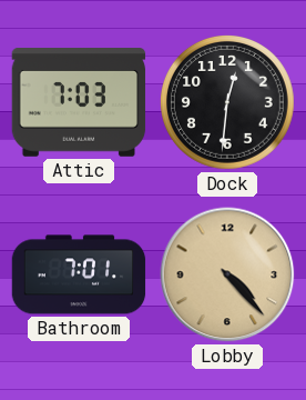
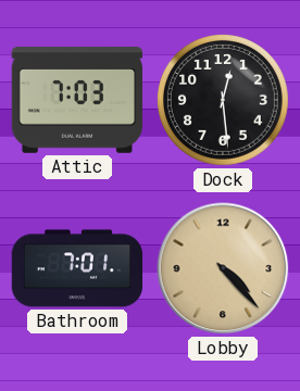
Dock: 12:31 -> 12:29 (223, 100)
